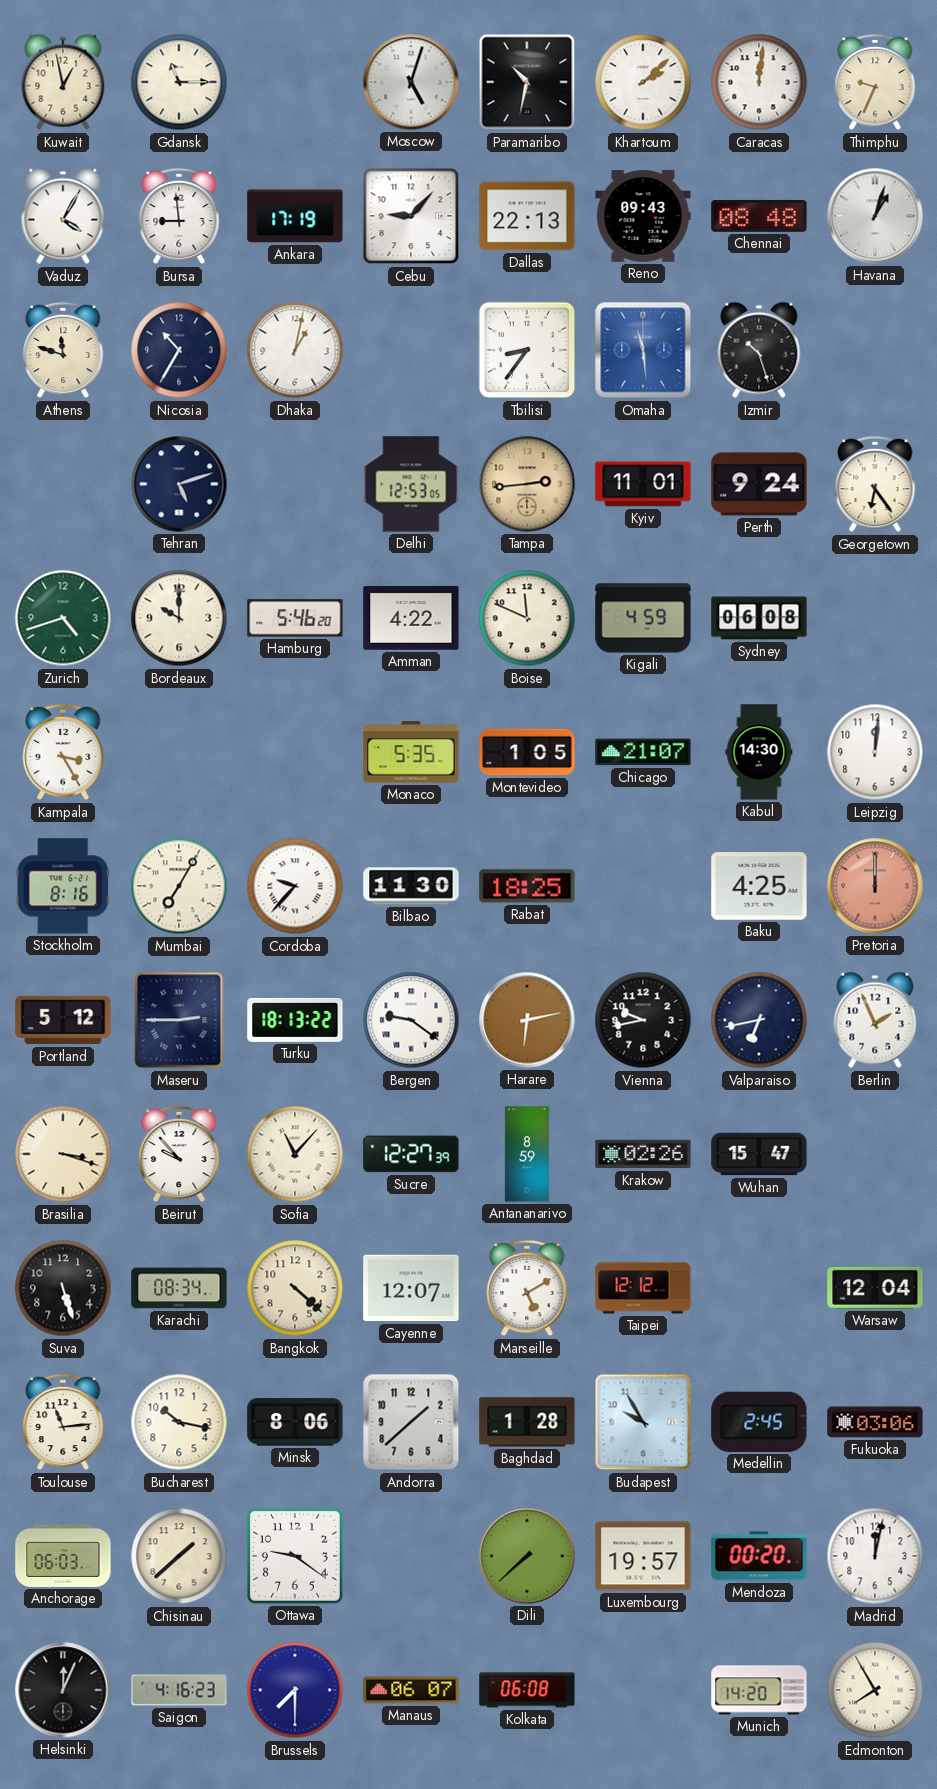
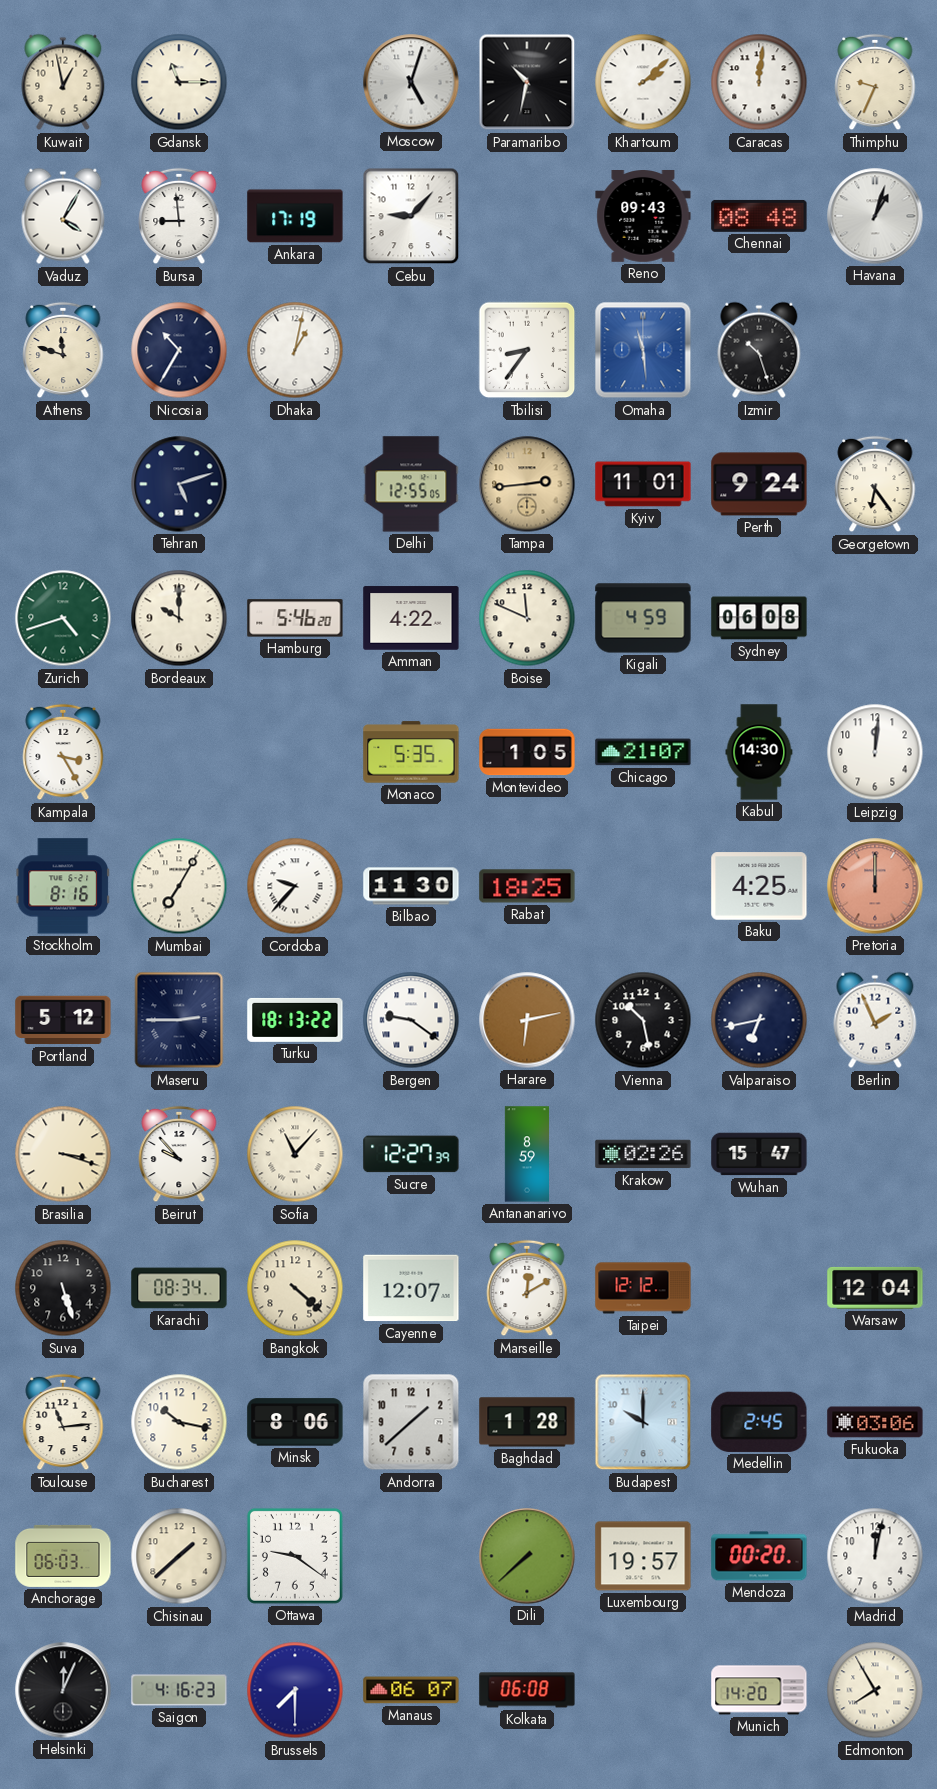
Dallas: 22:13 -> none (527, 216)
Delhi: 12:53 -> 12:55 (411, 484)
Vienna: 9:43 -> 10:28 (643, 1020)
Marseille: 5:10 -> 12:10 (527, 1288)
Budapest: 9:55 -> 10:00 (643, 1422)
